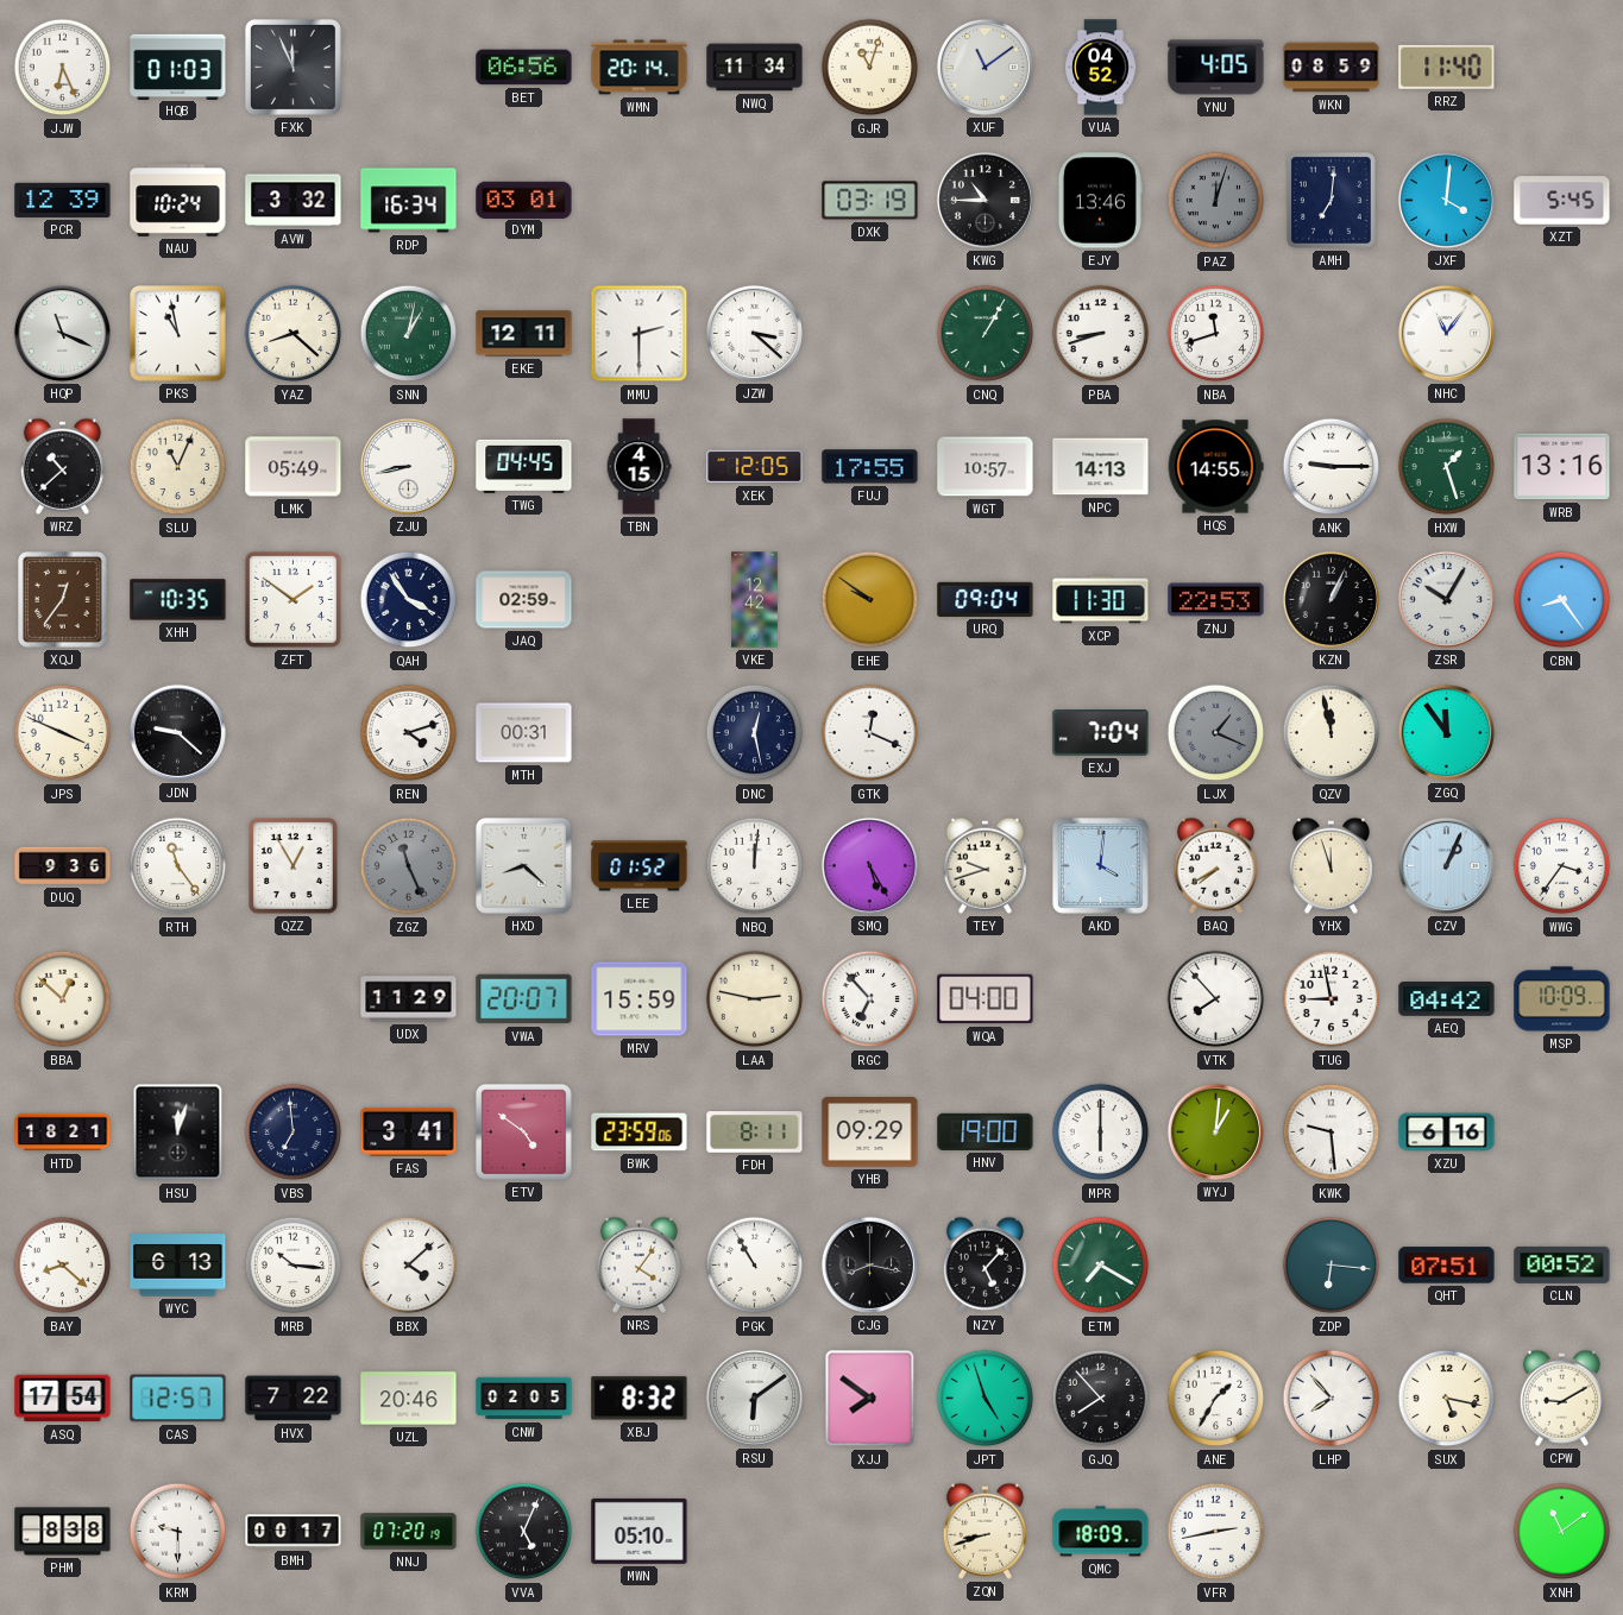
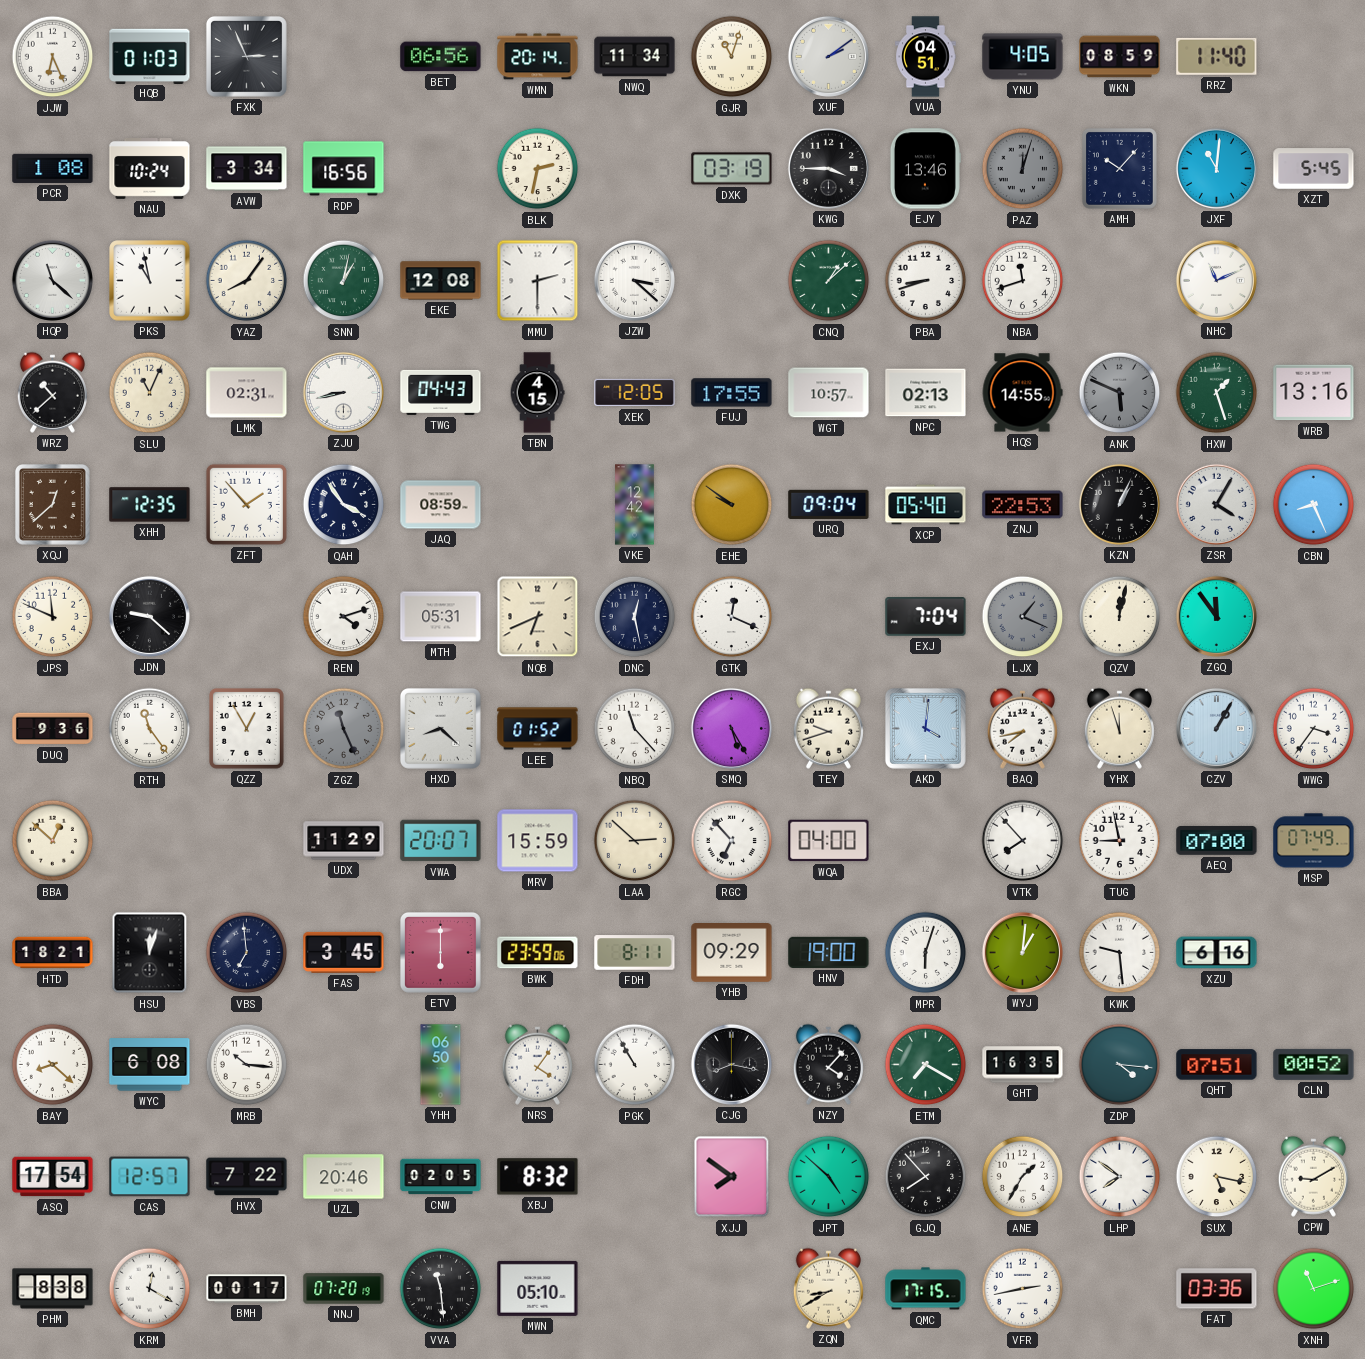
FXK: 11:56 -> 2:56 (247, 57)
XUF: 11:09 -> 2:09 (828, 56)
VUA: 04:52 -> 04:51 (926, 57)
PCR: 12:39 -> 1:08 (53, 168)
AVW: 3:32 -> 3:34 (247, 169)
RDP: 16:34 -> 16:56 (344, 169)
DYM: 03:01 -> none (524, 200)
BLK: none -> 2:32 (538, 169)
KWG: 10:45 -> 3:45 (828, 168)
AMH: 7:01 -> 10:07 (1119, 168)
JXF: 4:01 -> 11:01 (1216, 168)
HQP: 11:19 -> 11:22 (52, 280)
YAZ: 8:22 -> 8:06 (247, 281)
EKE: 12:11 -> 12:08 (441, 281)
CNQ: 1:05 -> 1:08 (829, 281)
NHC: 11:06 -> 11:11 (1216, 280)
LMK: 05:49 -> 02:31 (247, 393)
TWG: 04:45 -> 04:43 (441, 392)
NPC: 14:13 -> 02:13 (926, 393)
ANK: 9:15 -> 5:49 (1120, 393)
ANK dial: white -> grey (1120, 393)
XQJ: 12:36 -> 12:38 (53, 505)
XHH: 10:35 -> 12:35 (150, 505)
ZFT: 1:51 -> 1:53 (246, 504)
JAQ: 02:59 -> 08:59 (441, 505)
XCP: 11:30 -> 05:40 (926, 505)
ZSR: 10:05 -> 4:05 (1216, 504)
CBN: 8:24 -> 8:26 (1314, 505)
JPS: 3:49 -> 11:49 (53, 617)
MTH: 00:31 -> 05:31 (441, 617)
NQB: none -> 6:41 (538, 617)
QZV: 11:58 -> 12:02 (1120, 617)
NBQ: 12:01 -> 11:23 (635, 729)
BAQ: 7:40 -> 7:43 (1022, 728)
CZV: 1:04 -> 1:05 (1216, 728)
LAA: 2:47 -> 2:52 (635, 841)
AEQ: 04:42 -> 07:00 (1217, 841)
MSP: 10:09 -> 07:49 (1314, 841)
FAS: 3:41 -> 3:45 (344, 952)
ETV: 4:51 -> 6:00 (441, 953)
MPR: 6:00 -> 6:03 (926, 953)
WYC: 6:13 -> 6:08 (150, 1065)
BBX: 4:08 -> none (409, 1266)
YHH: none -> 06:50 (441, 1065)
NZY: 5:07 -> 4:07 (828, 1064)
GHT: none -> 16:35 (1023, 1065)
ZDP: 6:16 -> 4:16 (1120, 1065)
RSU: 6:09 -> none (754, 1398)
JPT: 4:57 -> 4:52 (829, 1177)
LHP: 7:53 -> 7:51 (1120, 1177)
KRM: 9:30 -> 12:20 (150, 1289)
VVA: 5:04 -> 11:29 (441, 1289)
ZQN: 8:42 -> 8:40 (828, 1288)
QMC: 18:09 -> 17:15 (926, 1289)
FAT: none -> 03:36 (1217, 1289)
XNH: 11:09 -> 11:12 (1314, 1289)
